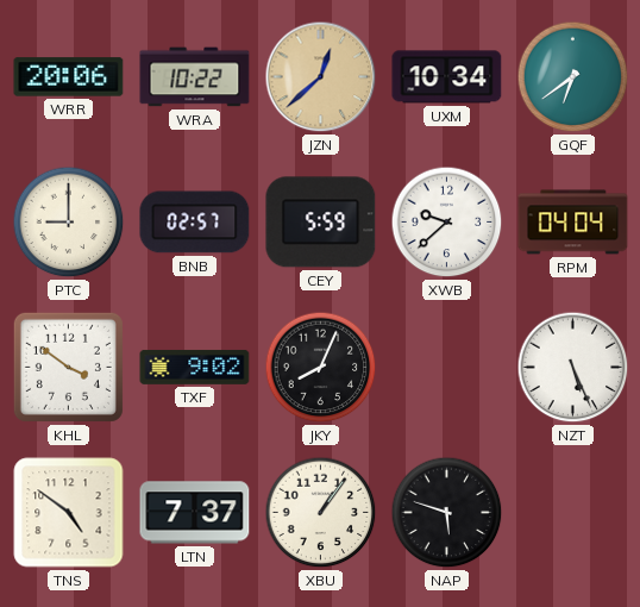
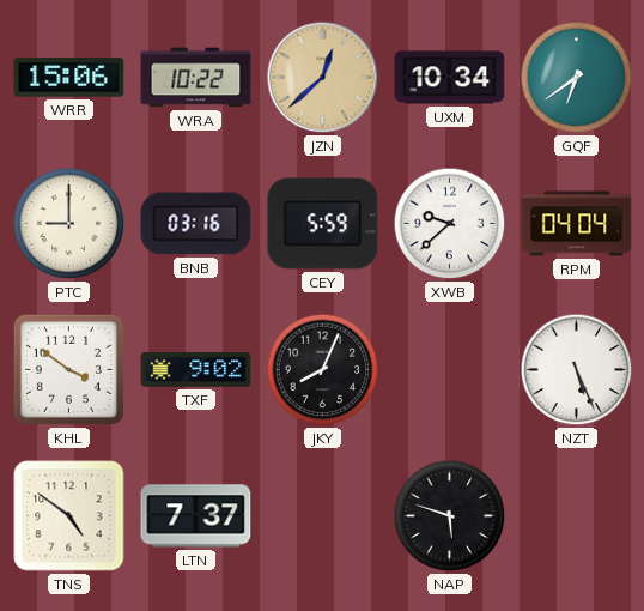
WRR: 20:06 -> 15:06 (69, 78)
BNB: 02:57 -> 03:16 (196, 224)
XBU: 1:06 -> none (321, 513)
